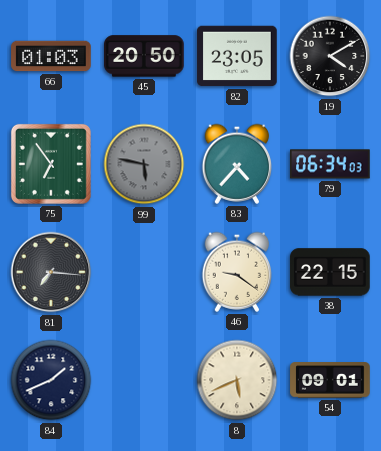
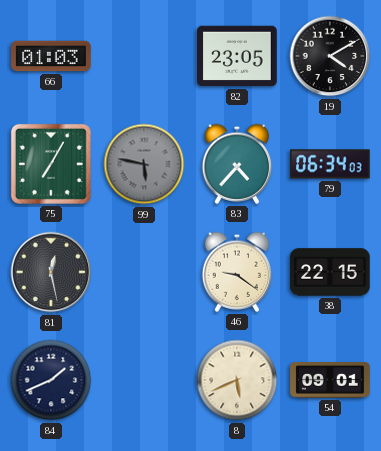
45: 20:50 -> none (144, 56)
75: 6:54 -> 7:05 (51, 164)
81: 7:16 -> 12:28 (51, 272)
